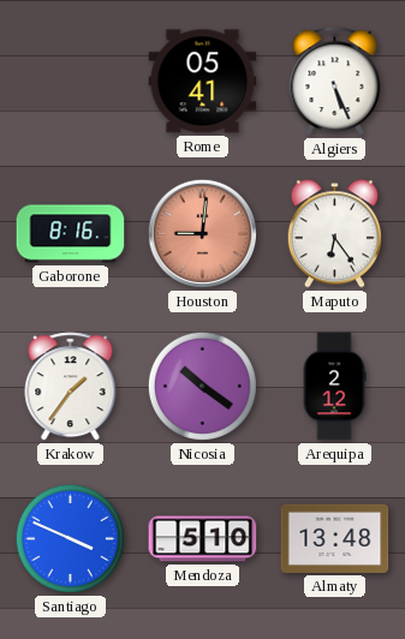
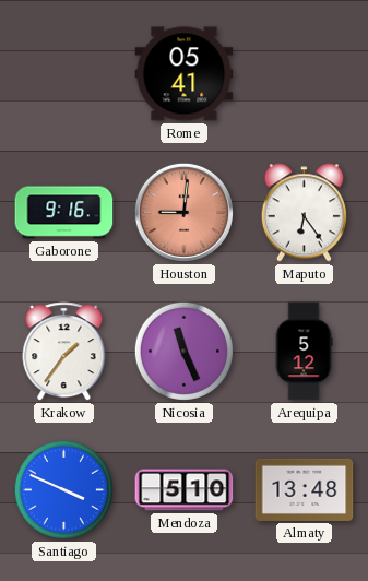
Algiers: 5:26 -> none (335, 82)
Gaborone: 8:16 -> 9:16 (64, 213)
Nicosia: 10:21 -> 11:26 (183, 351)
Arequipa: 2:12 -> 5:12 (304, 352)
